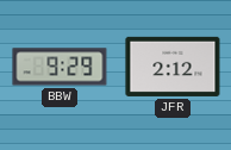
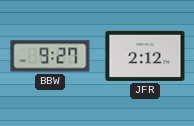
BBW: 9:29 -> 9:27 (50, 56)
